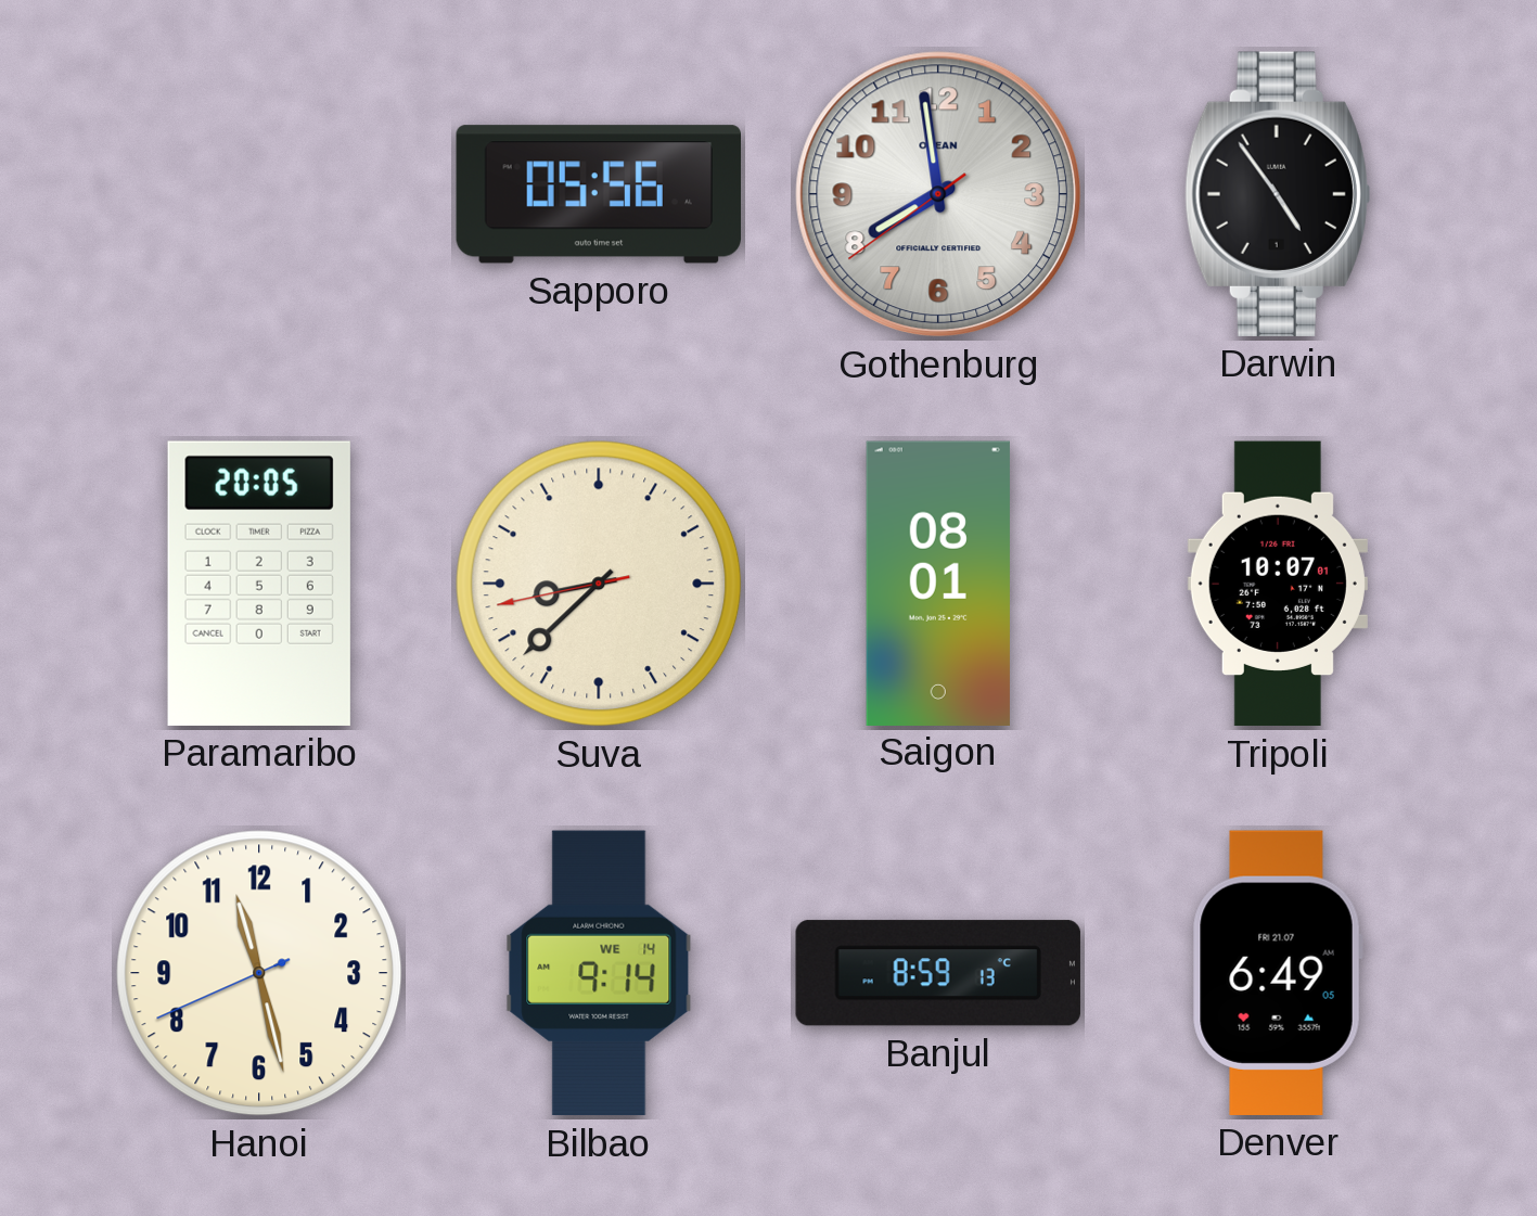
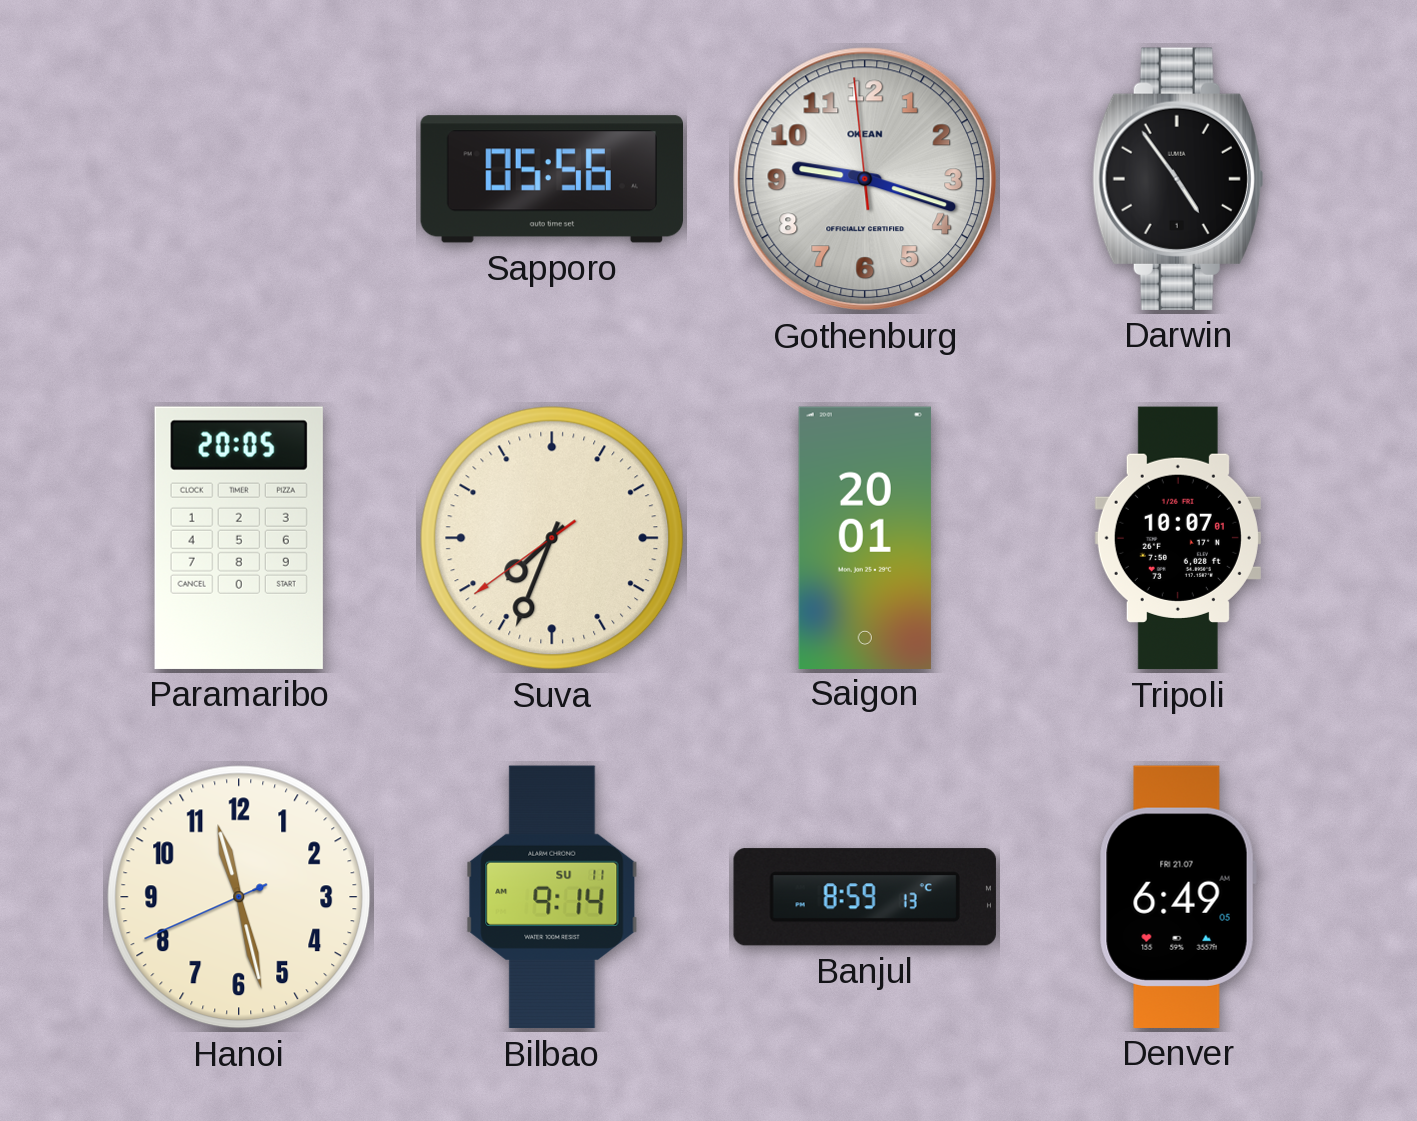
Gothenburg: 7:58 -> 9:17 (865, 179)
Suva: 8:37 -> 7:33 (552, 538)
Saigon: 08:01 -> 20:01 (865, 537)
Bilbao date: WE 14 -> SU 11 (552, 897)
